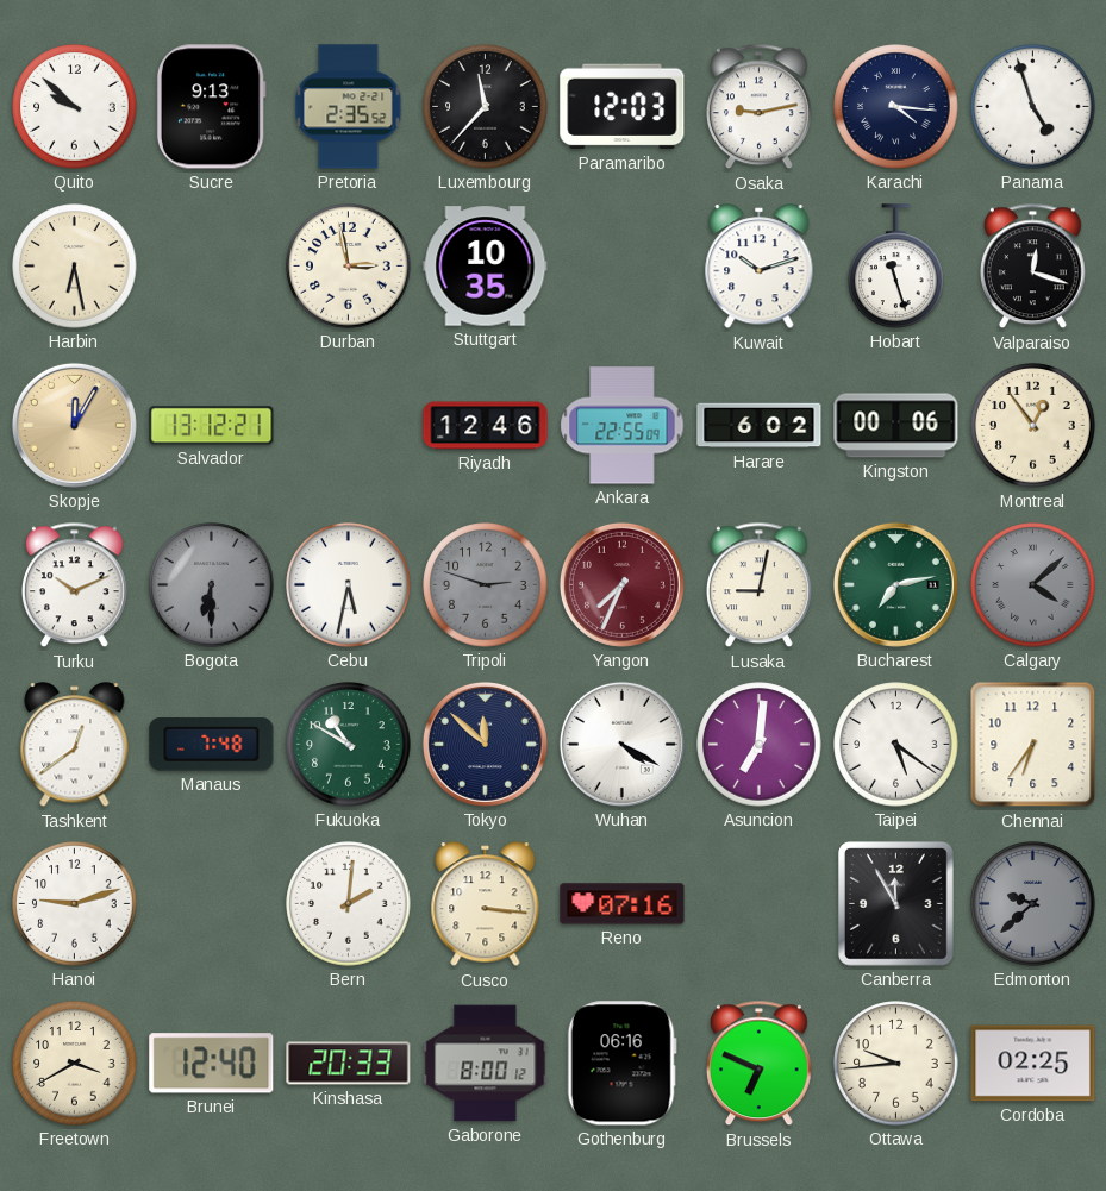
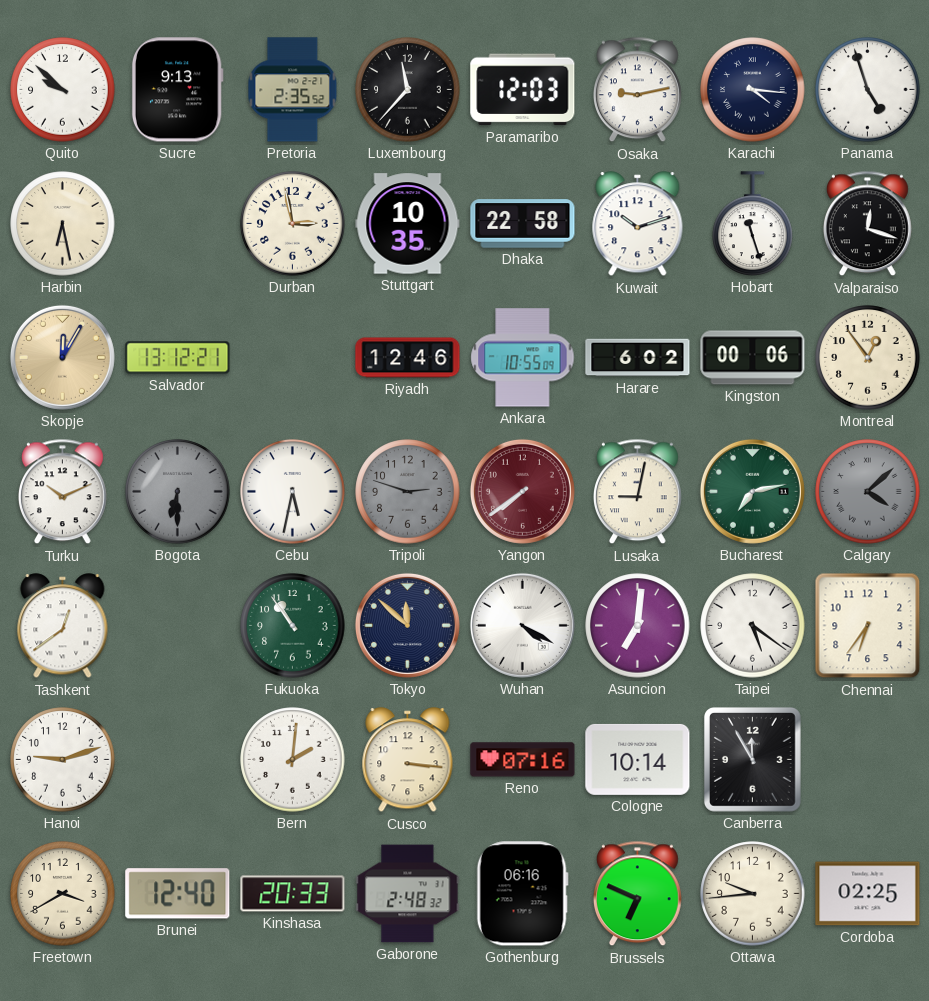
Dhaka: none -> 22:58 (523, 224)
Ankara: 22:55 -> 10:55 (523, 358)
Yangon: 7:34 -> 7:39 (522, 491)
Manaus: 7:48 -> none (212, 745)
Fukuoka: 10:50 -> 10:54 (293, 626)
Cologne: none -> 10:14 (638, 759)
Edmonton: 9:38 -> none (1033, 904)
Gaborone: 8:00 -> 2:48 (408, 894)
